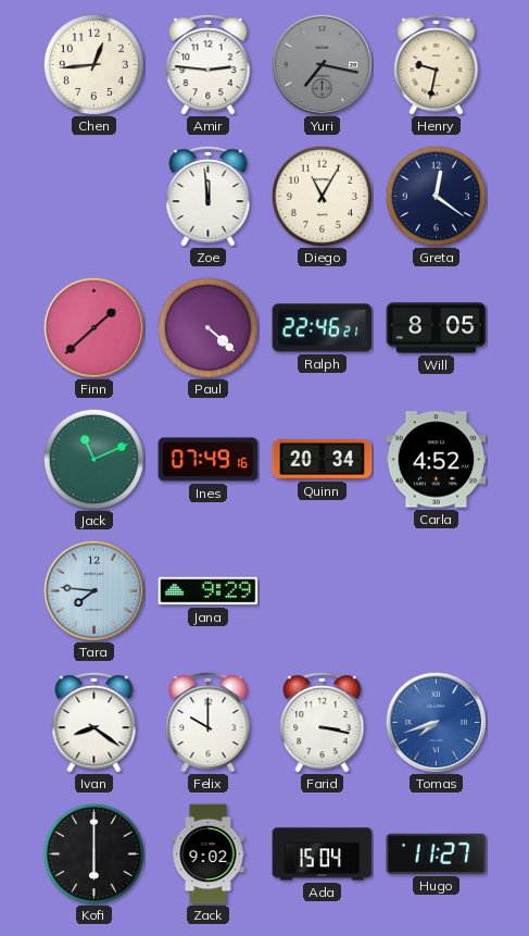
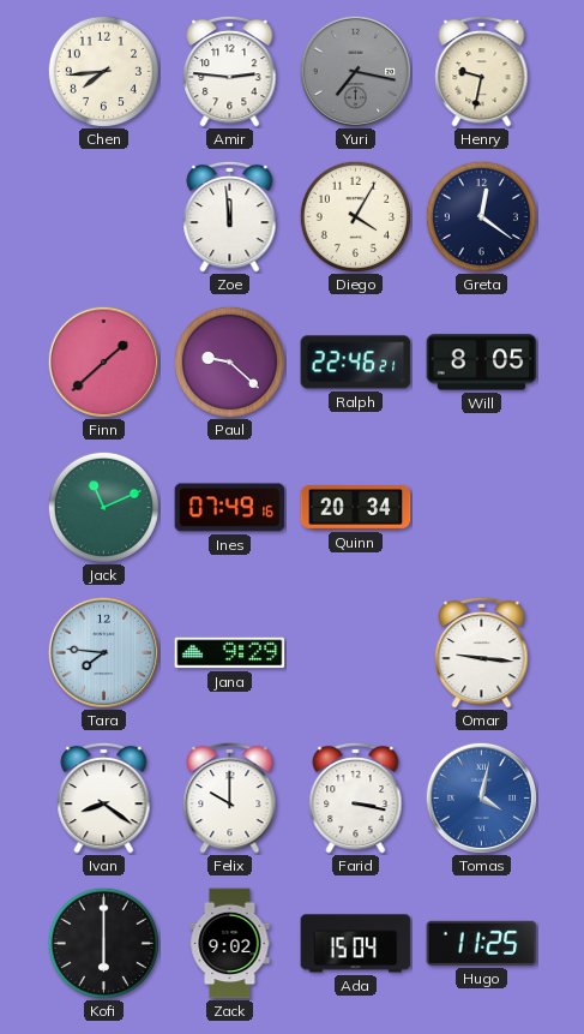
Chen: 12:44 -> 7:44 (103, 71)
Diego: 11:05 -> 4:05 (355, 216)
Paul: 4:22 -> 9:22 (229, 361)
Carla: 4:52 -> none (437, 460)
Omar: none -> 9:16 (482, 652)
Tomas: 7:42 -> 4:02 (481, 797)
Hugo: 11:27 -> 11:25 (482, 943)
